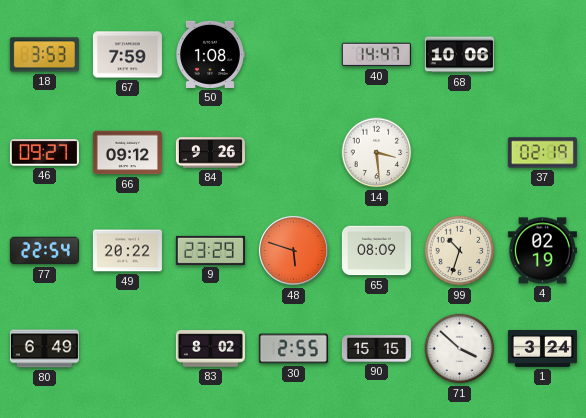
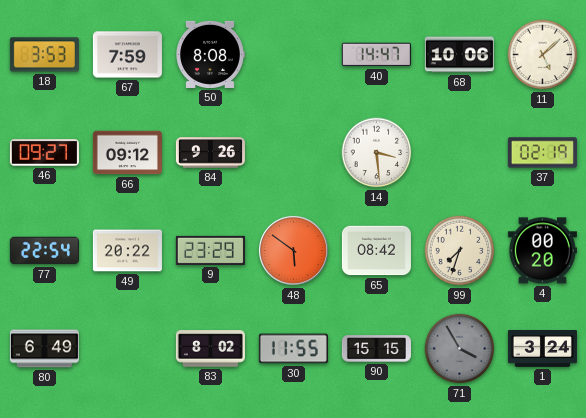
50: 1:08 -> 8:08 (211, 54)
11: none -> 5:08 (543, 55)
48: 5:48 -> 5:51 (293, 250)
65: 08:09 -> 08:42 (376, 251)
99: 10:33 -> 7:33 (460, 251)
4: 02:19 -> 00:20 (542, 251)
30: 2:55 -> 11:55 (293, 349)
71: 3:52 -> 3:55 (460, 349)
71 dial: white -> grey (460, 349)
